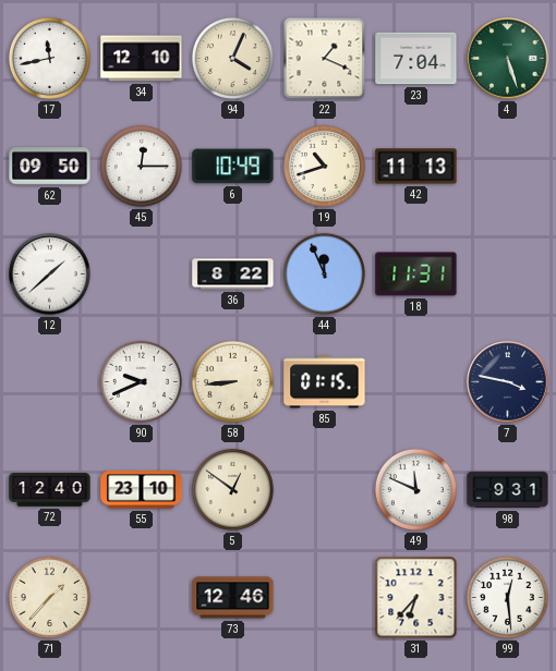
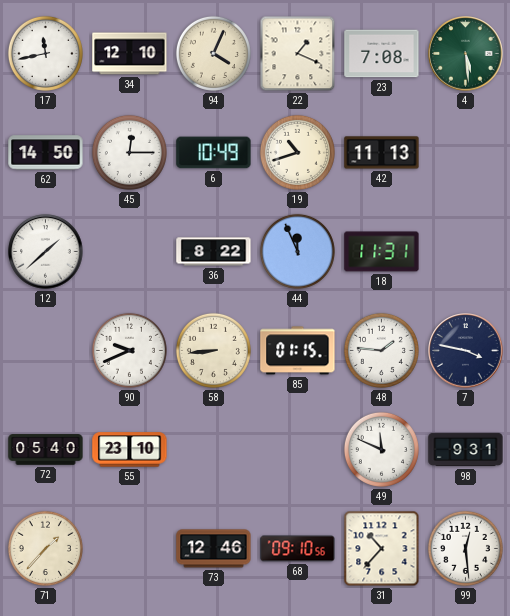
23: 7:04 -> 7:08 (382, 54)
4: 5:27 -> 5:29 (466, 54)
62: 09:50 -> 14:50 (46, 153)
48: none -> 1:46 (381, 350)
72: 12:40 -> 05:40 (46, 450)
5: 12:51 -> none (232, 489)
68: none -> 09:10 (298, 549)
31: 6:37 -> 10:37 (382, 549)
